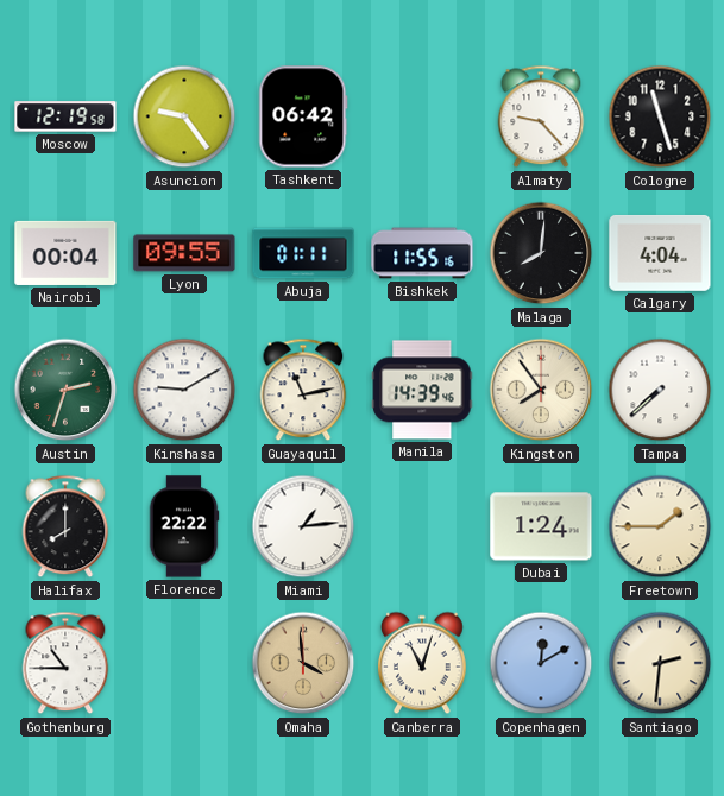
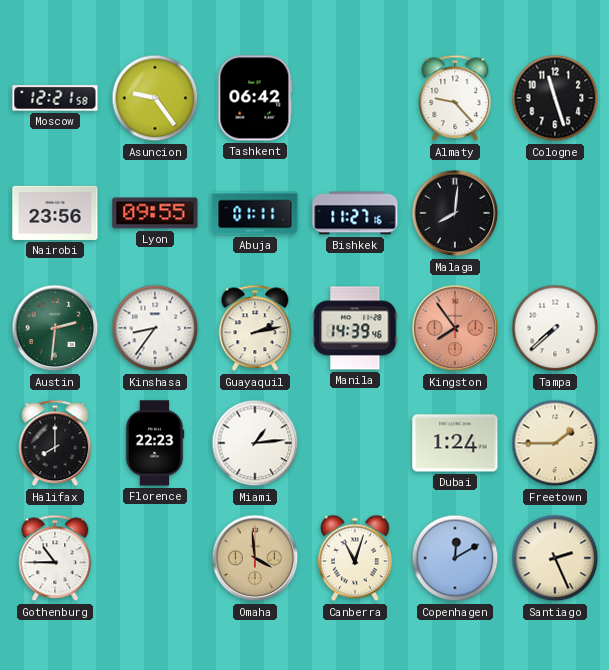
Moscow: 12:19 -> 12:21 (55, 98)
Nairobi: 00:04 -> 23:56 (55, 213)
Bishkek: 11:55 -> 11:27 (355, 213)
Calgary: 4:04 -> none (660, 253)
Austin: 2:33 -> 2:31 (55, 328)
Kinshasa: 9:10 -> 8:36 (155, 328)
Guayaquil: 11:13 -> 2:13 (255, 328)
Kingston dial: cream -> salmon (455, 328)
Florence: 22:22 -> 22:23 (155, 443)
Santiago: 2:31 -> 2:26 (555, 558)
